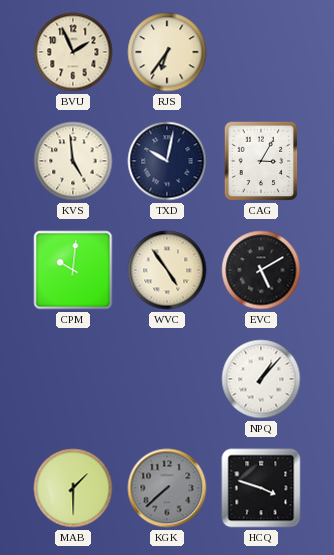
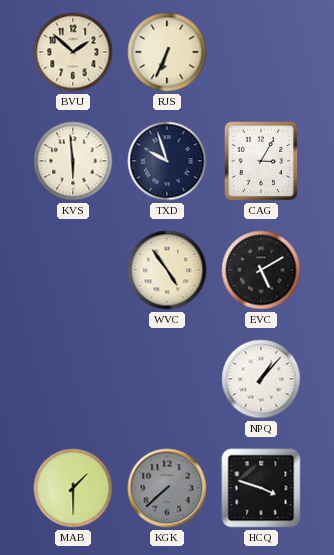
BVU: 1:56 -> 1:52 (73, 52)
RJS: 6:36 -> 6:34 (167, 52)
KVS: 4:59 -> 5:59 (73, 161)
TXD: 10:02 -> 9:57 (167, 161)
CPM: 10:01 -> none (73, 270)
